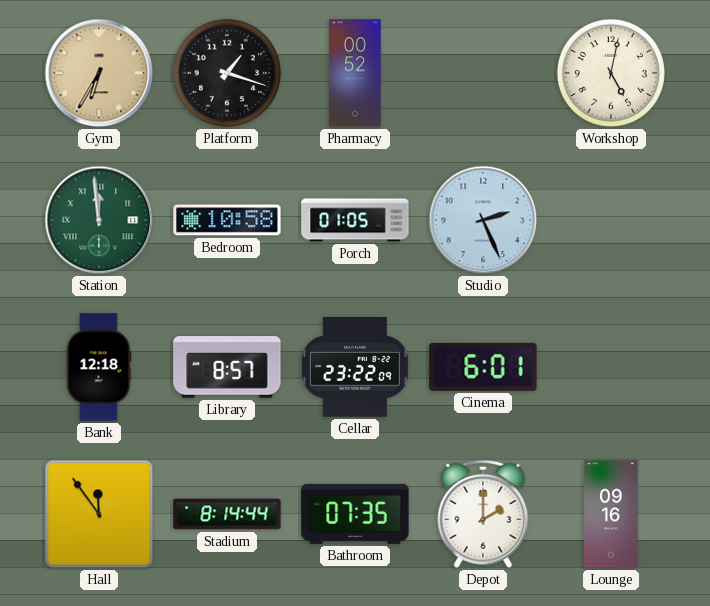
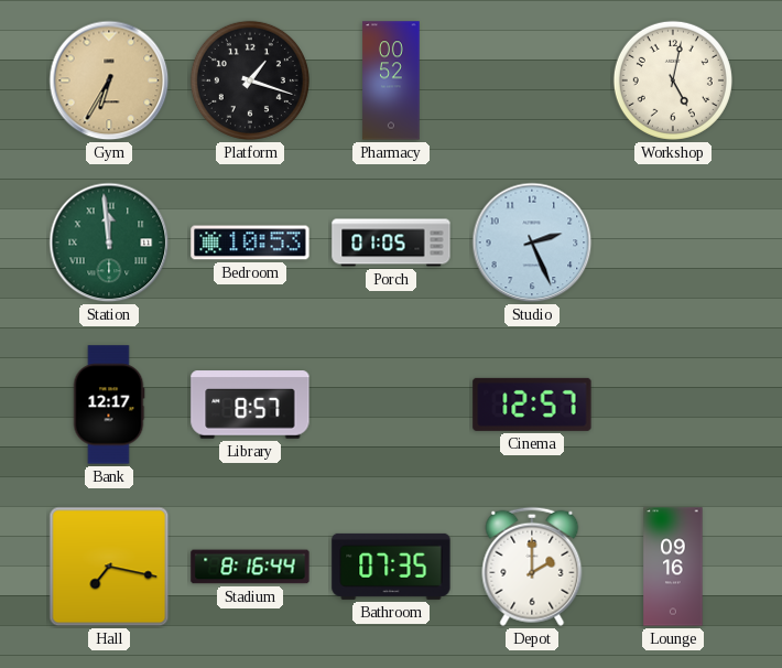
Bedroom: 10:58 -> 10:53 (250, 243)
Bank: 12:18 -> 12:17 (109, 405)
Cellar: 23:22 -> none (355, 367)
Cinema: 6:01 -> 12:57 (532, 405)
Hall: 11:54 -> 7:17 (109, 567)
Stadium: 8:14 -> 8:16 (250, 567)
